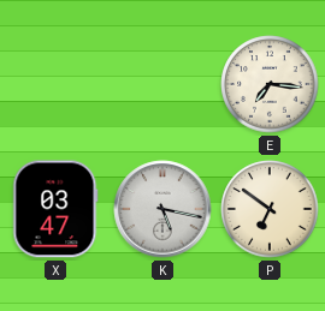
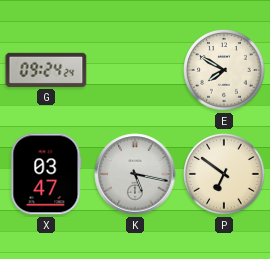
G: none -> 09:24 (46, 70)
E: 7:16 -> 7:50 (224, 70)
